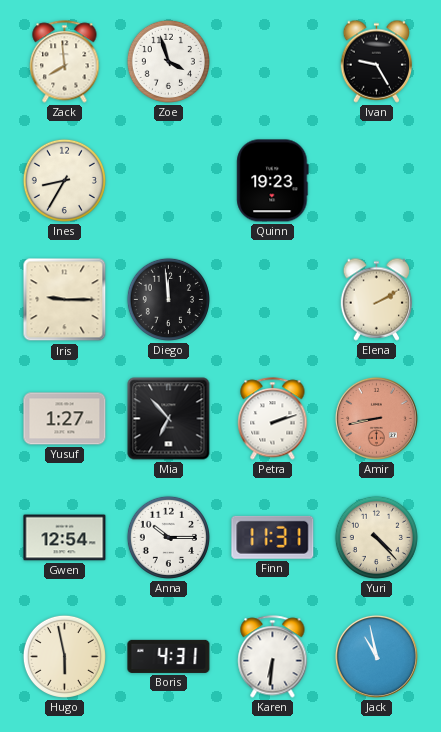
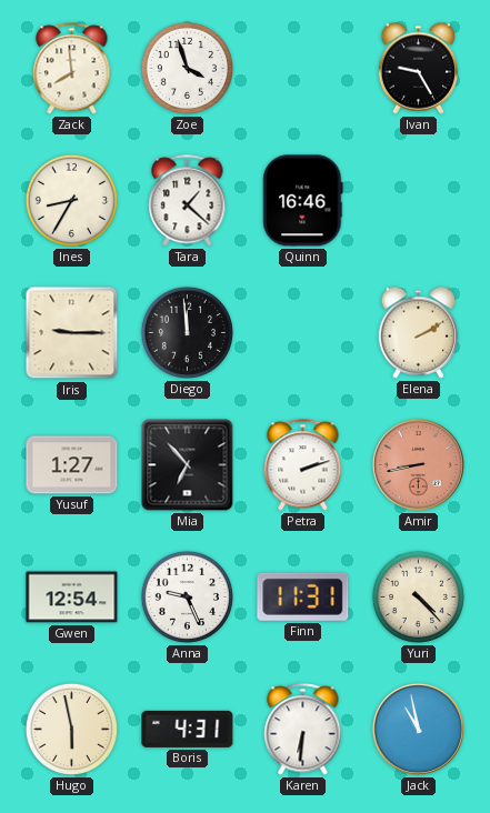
Tara: none -> 1:22 (188, 201)
Quinn: 19:23 -> 16:46 (303, 201)
Anna: 10:15 -> 9:26 (187, 596)
